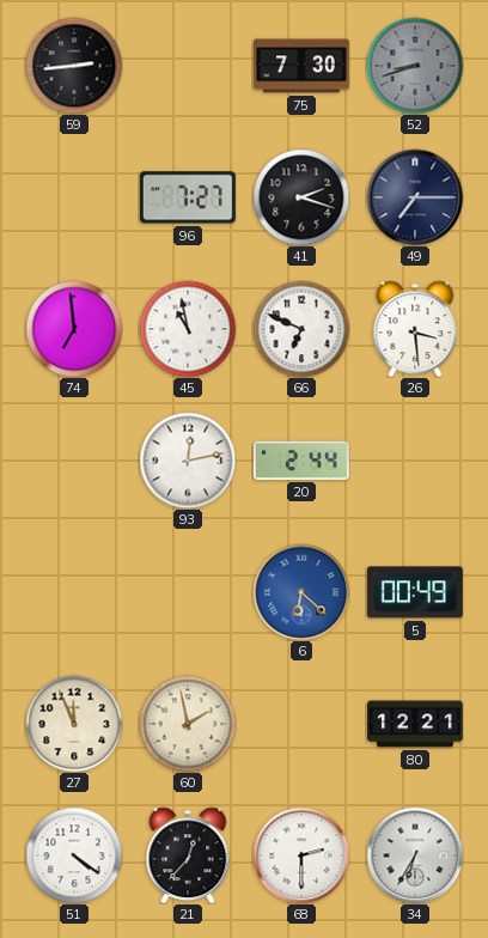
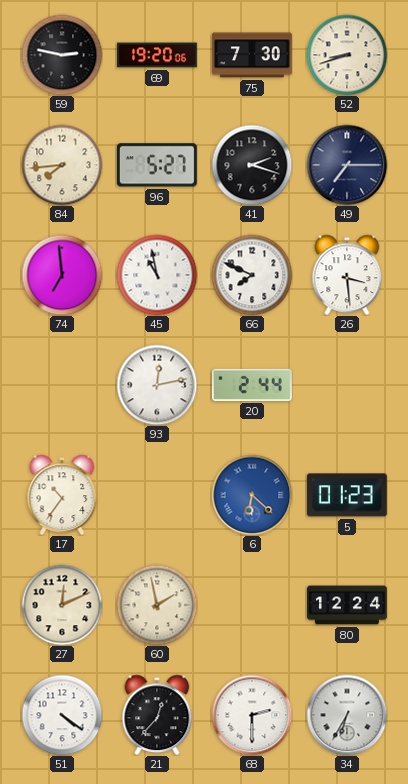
59: 2:44 -> 2:47 (62, 55)
69: none -> 19:20 (158, 55)
52 dial: grey -> cream (347, 55)
84: none -> 7:44 (62, 165)
96: 7:27 -> 5:27 (157, 165)
66: 6:49 -> 7:49 (252, 275)
17: none -> 10:36 (62, 495)
5: 00:49 -> 01:23 (347, 495)
27: 11:56 -> 12:11 (62, 605)
80: 12:21 -> 12:24 (348, 605)
